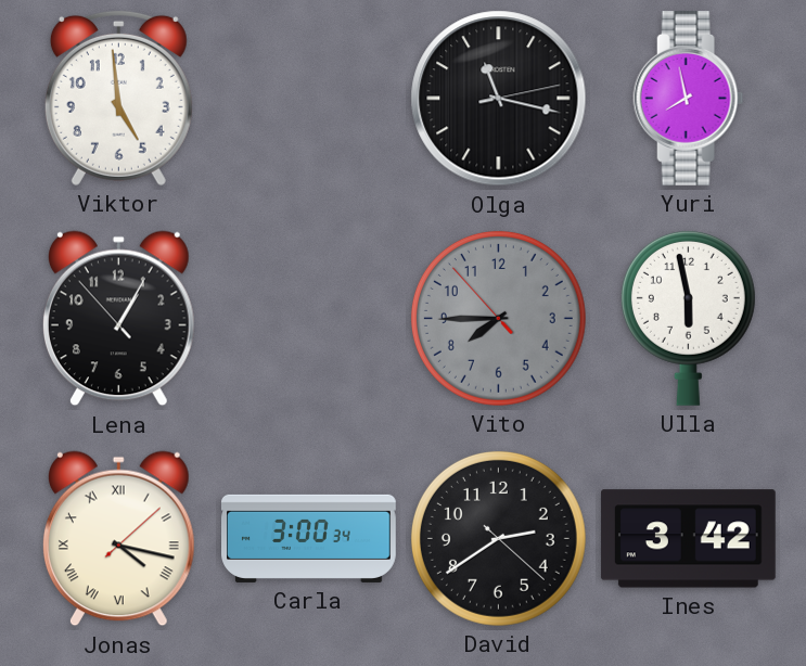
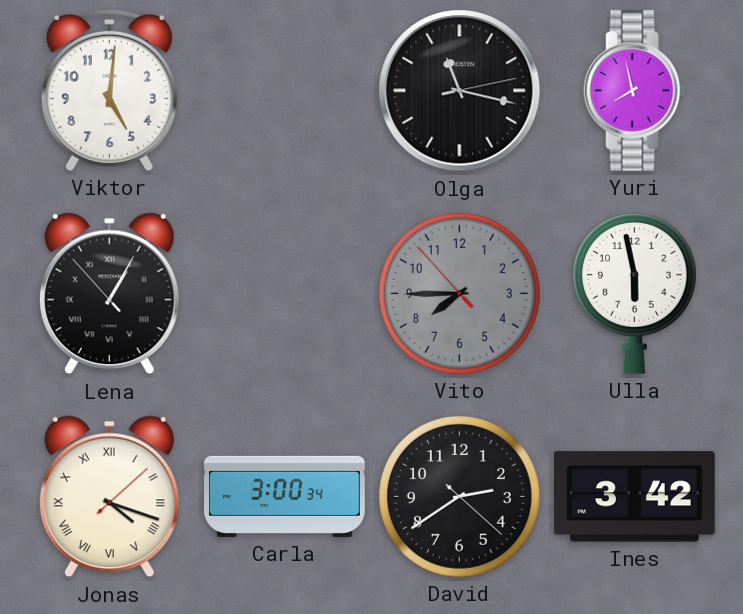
Viktor: 4:59 -> 5:01 (109, 90)
Lena numerals: Arabic -> Roman (109, 294)
Jonas: 4:17 -> 4:18 (109, 497)
